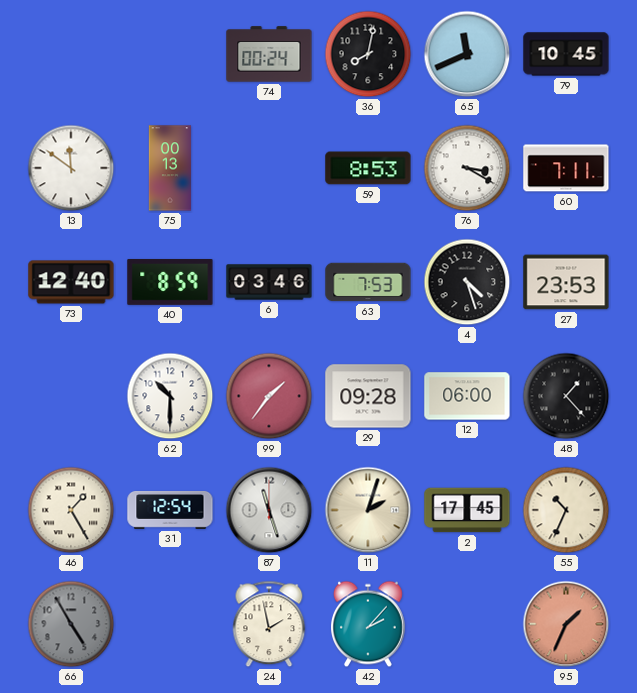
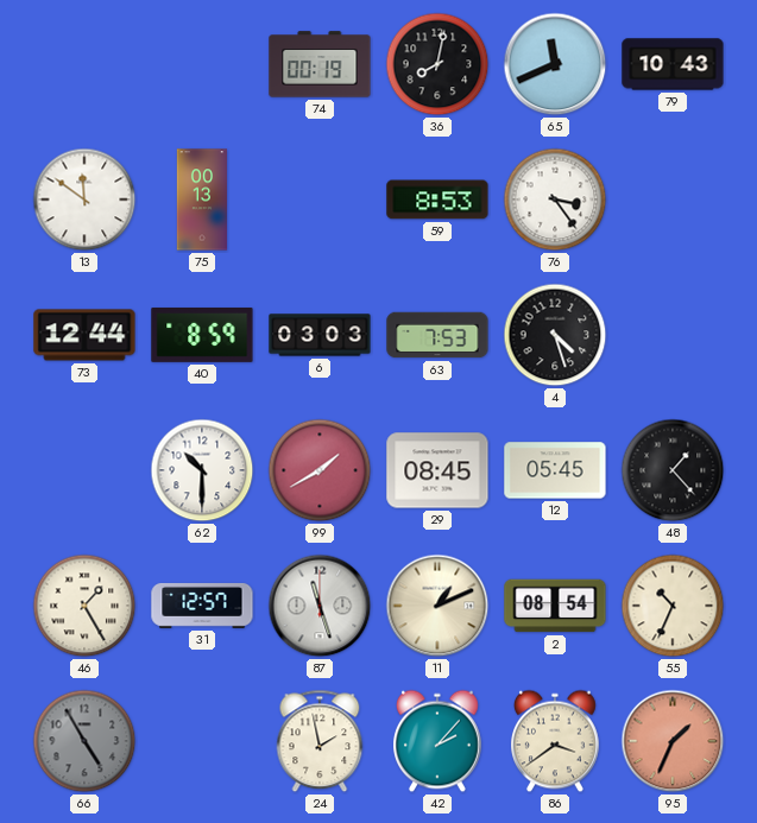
74: 00:24 -> 00:19 (320, 64)
79: 10:45 -> 10:43 (673, 64)
76: 3:20 -> 3:24 (555, 200)
60: 7:11 -> none (566, 168)
73: 12:40 -> 12:44 (84, 335)
6: 03:46 -> 03:03 (320, 335)
27: 23:53 -> none (566, 282)
99: 1:36 -> 1:40 (320, 470)
29: 09:28 -> 08:45 (437, 470)
12: 06:00 -> 05:45 (555, 470)
31: 12:54 -> 12:57 (202, 606)
11: 2:03 -> 1:11 (437, 606)
2: 17:45 -> 08:54 (555, 606)
86: none -> 3:39 (556, 741)
